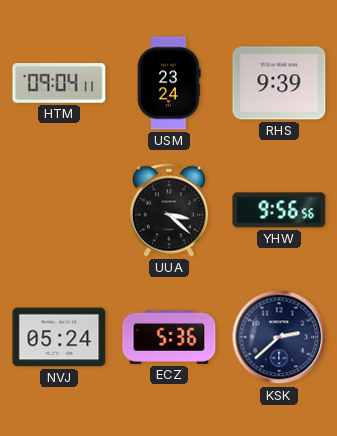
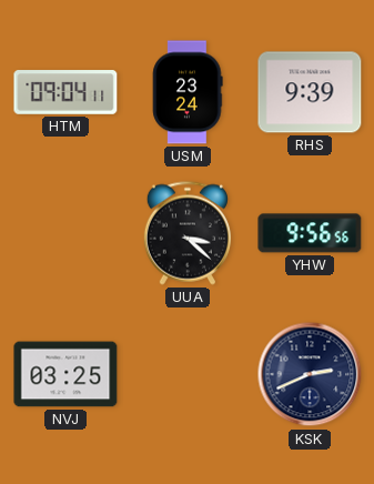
NVJ: 05:24 -> 03:25 (65, 374)
ECZ: 5:36 -> none (169, 337)
KSK: 2:38 -> 2:41 (310, 374)
